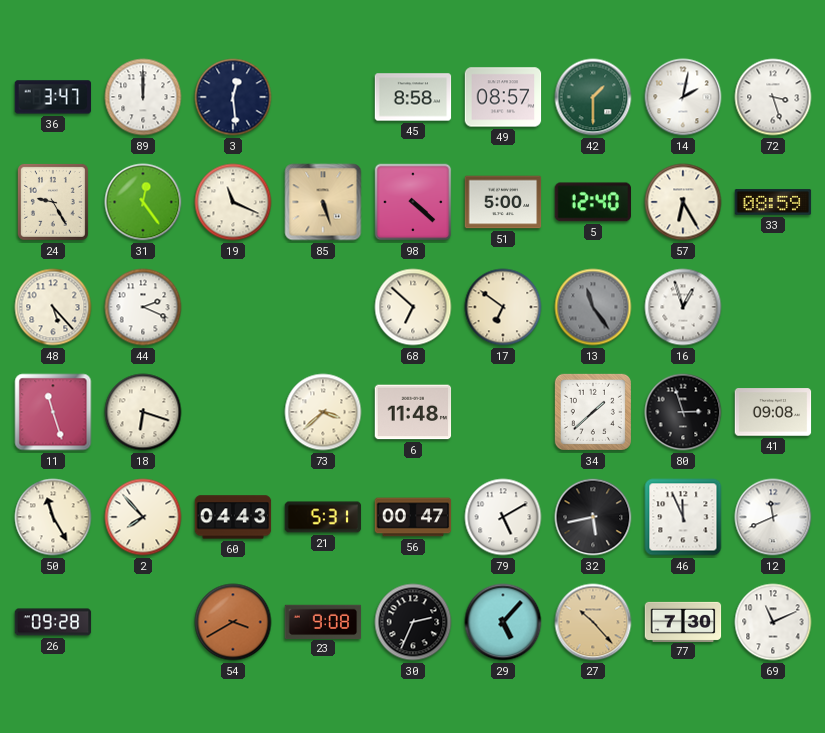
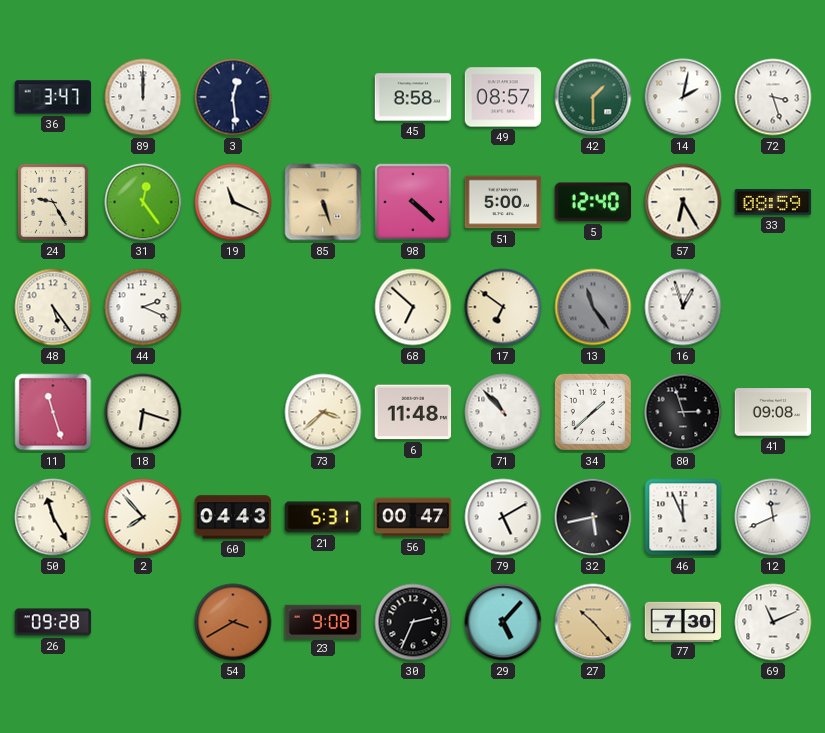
48: 5:23 -> 5:24 (53, 307)
71: none -> 10:53 (503, 412)
